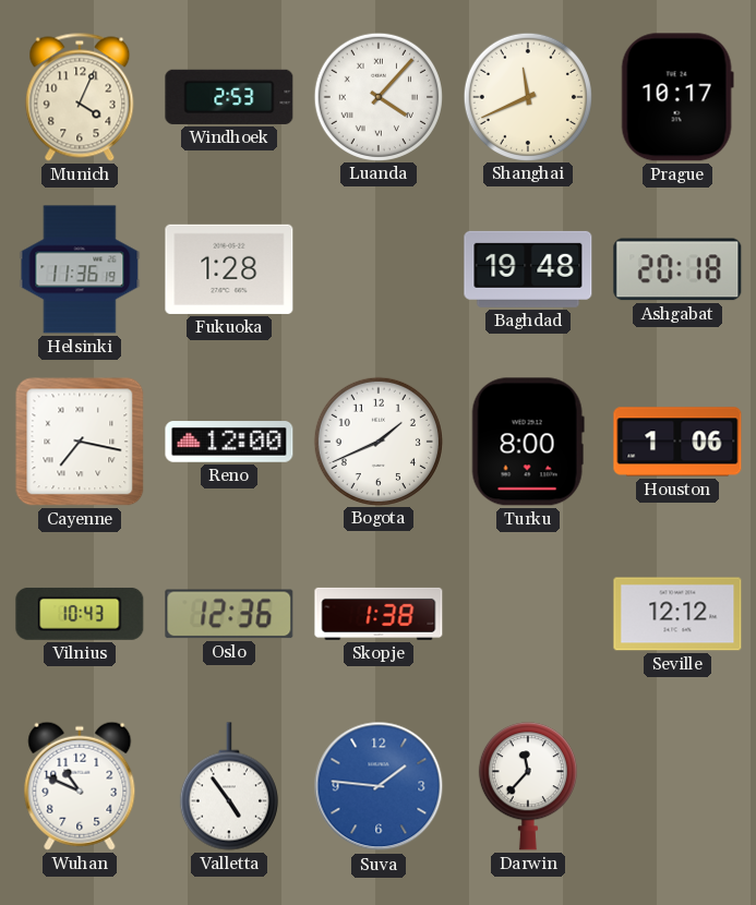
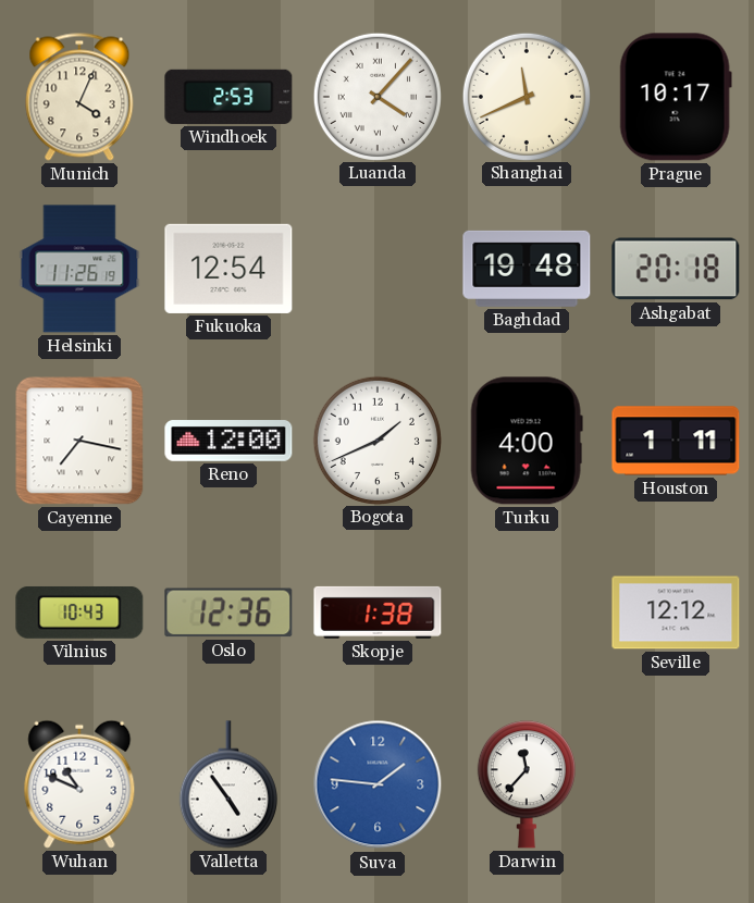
Helsinki: 11:36 -> 11:26 (79, 269)
Fukuoka: 1:28 -> 12:54 (228, 269)
Turku: 8:00 -> 4:00 (527, 441)
Houston: 1:06 -> 1:11 (676, 441)
